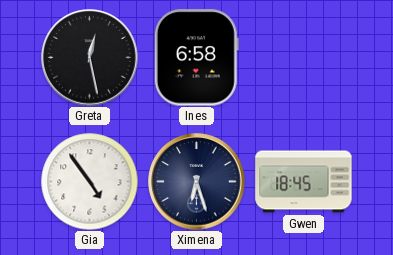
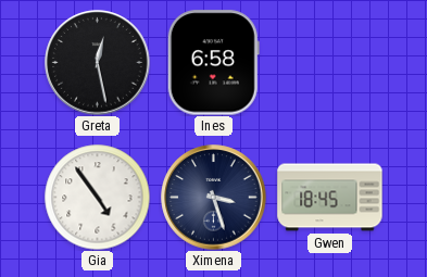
Ximena: 6:27 -> 3:27 (214, 198)
